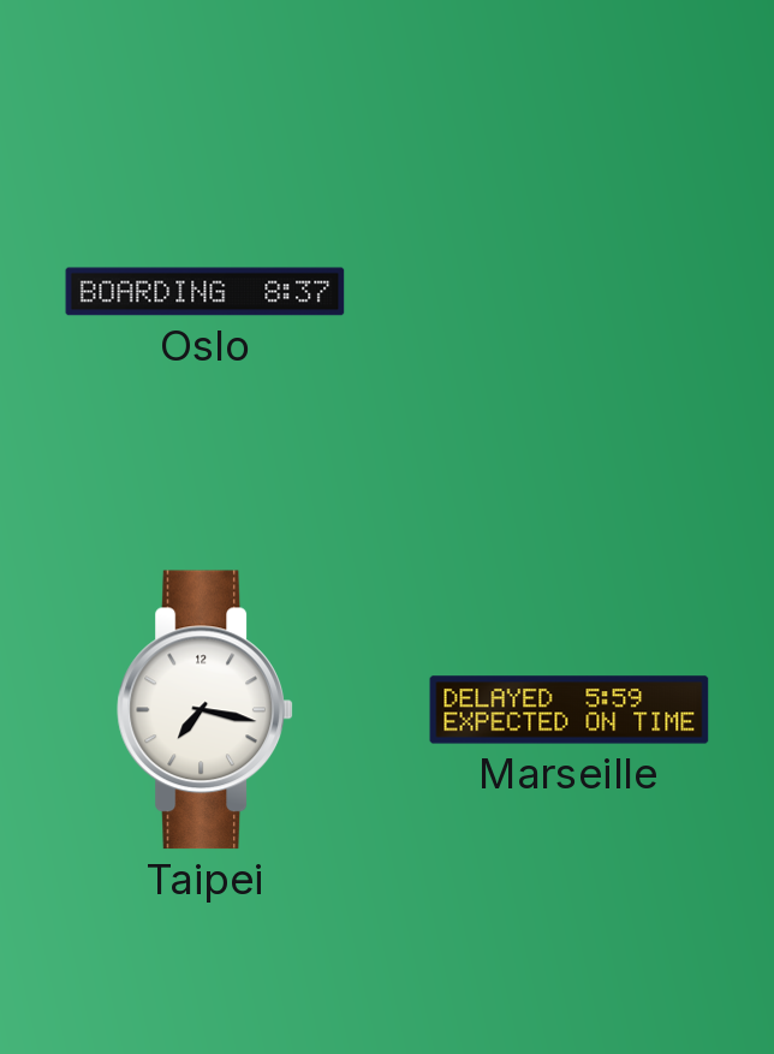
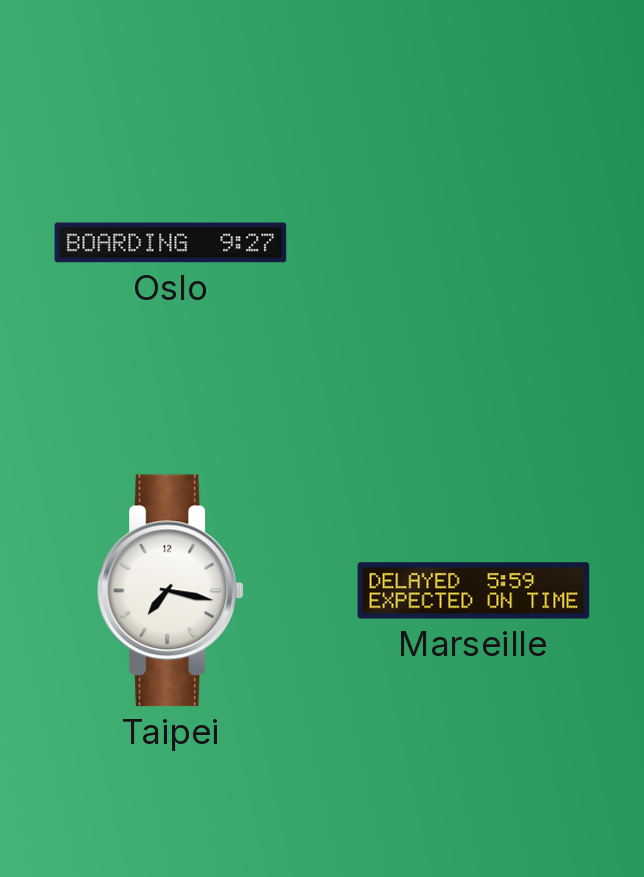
Oslo: 8:37 -> 9:27 (171, 243)
